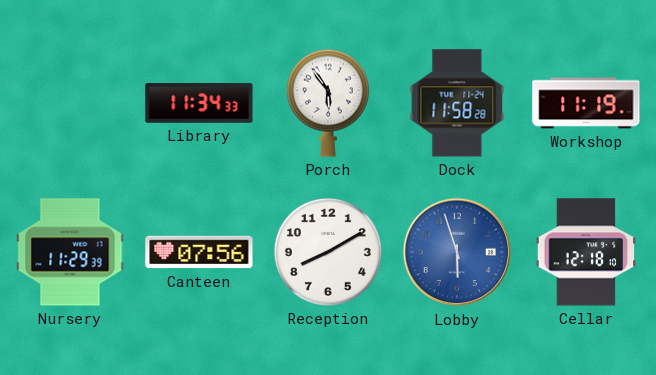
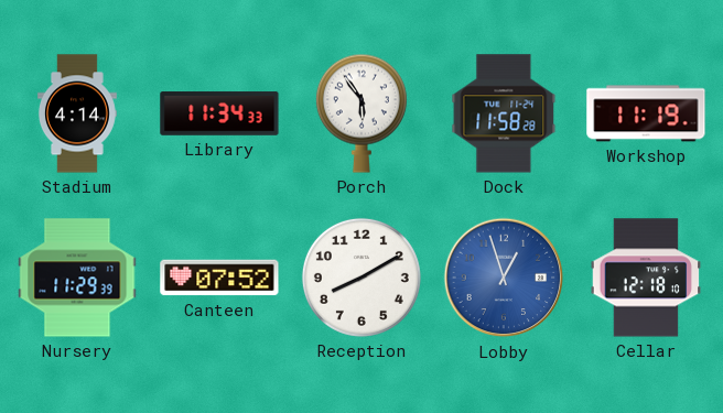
Stadium: none -> 4:14 (77, 113)
Canteen: 07:56 -> 07:52 (219, 278)
Lobby: 5:57 -> 12:57 (504, 278)
